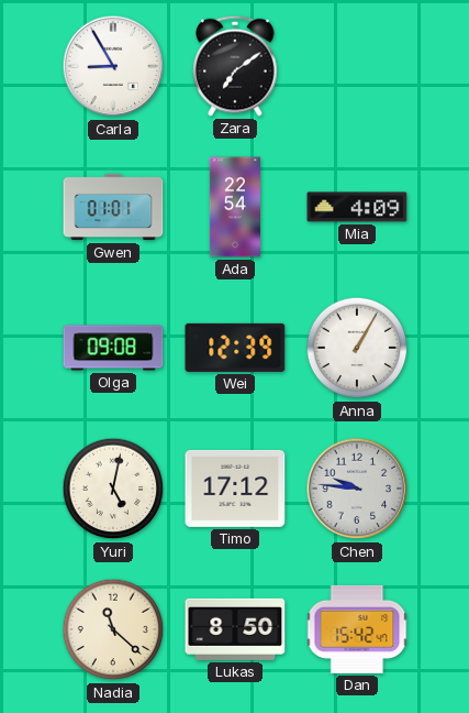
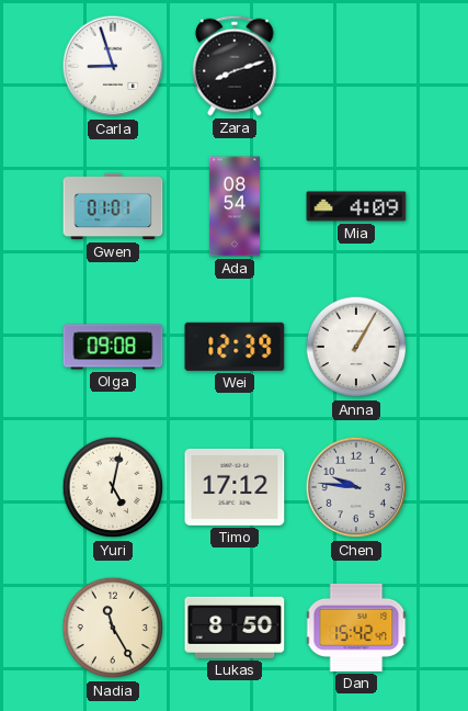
Carla: 8:55 -> 8:57 (113, 66)
Zara: 7:09 -> 8:12 (235, 66)
Ada: 22:54 -> 08:54 (235, 206)
Nadia: 11:22 -> 11:25 (113, 628)
